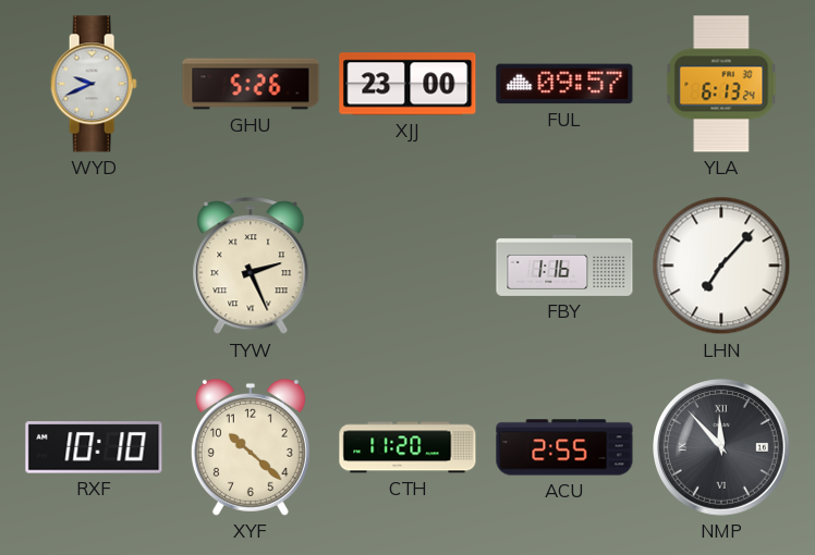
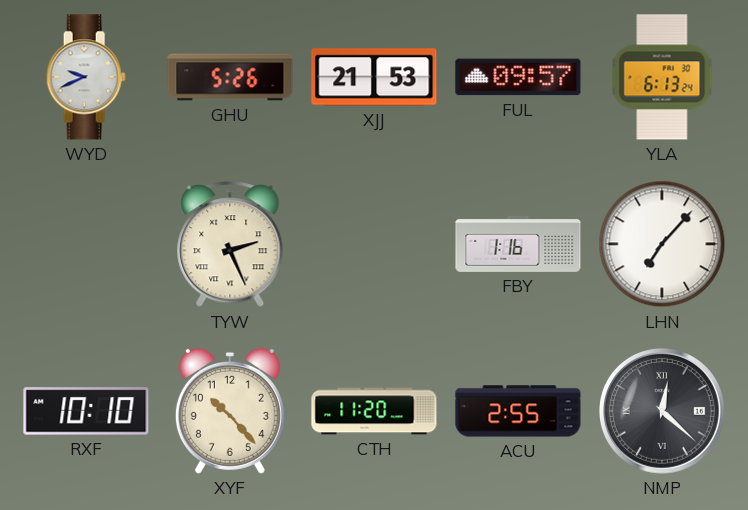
XJJ: 23:00 -> 21:53 (374, 77)
XYF: 10:22 -> 10:23 (230, 411)
NMP: 11:53 -> 12:22 (663, 412)
